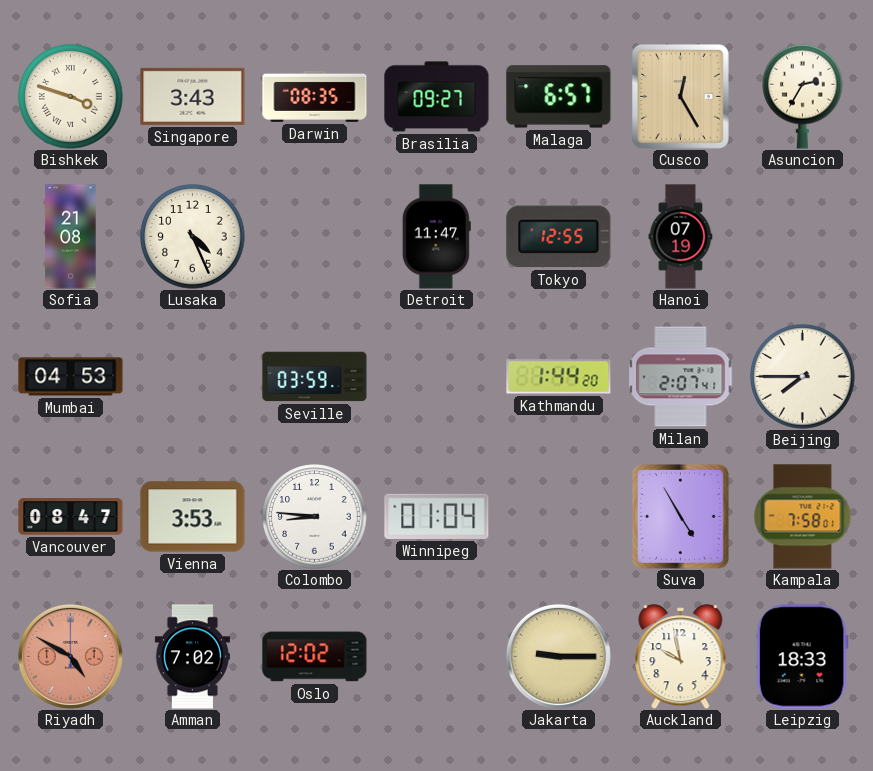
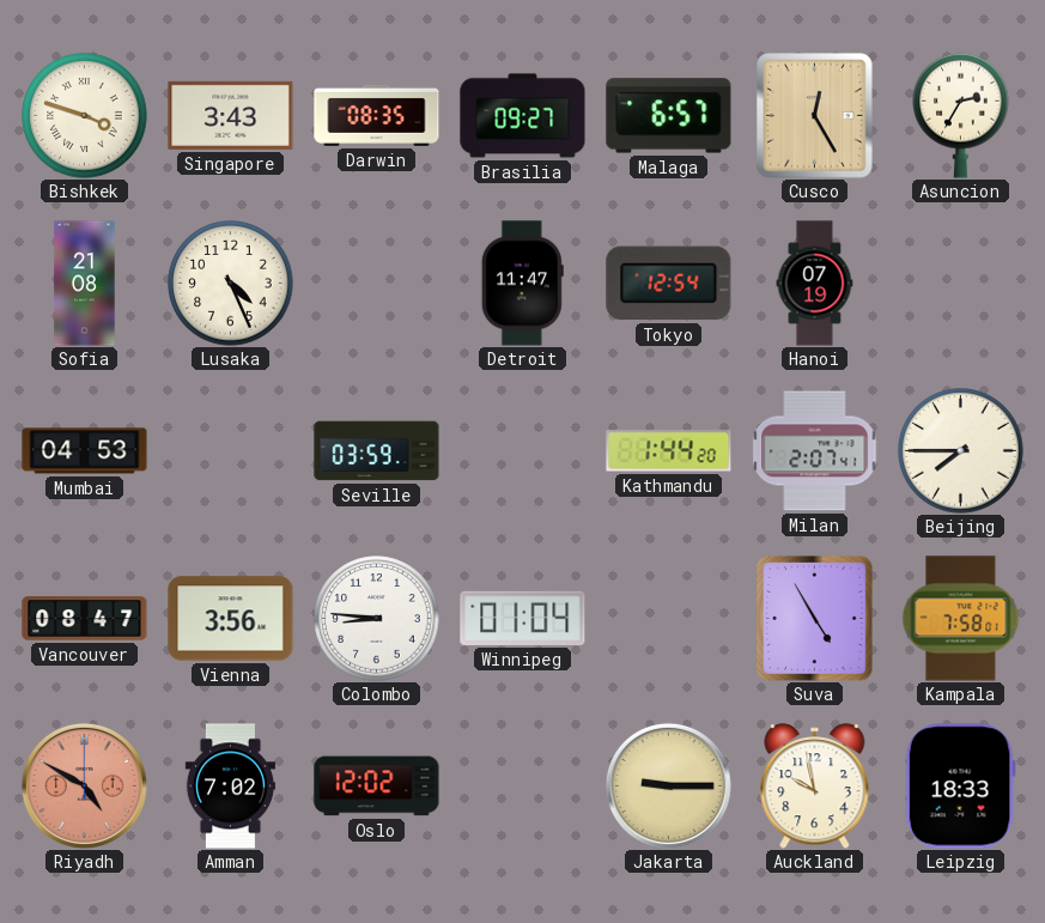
Tokyo: 12:55 -> 12:54 (669, 284)
Vienna: 3:53 -> 3:56 (231, 619)
